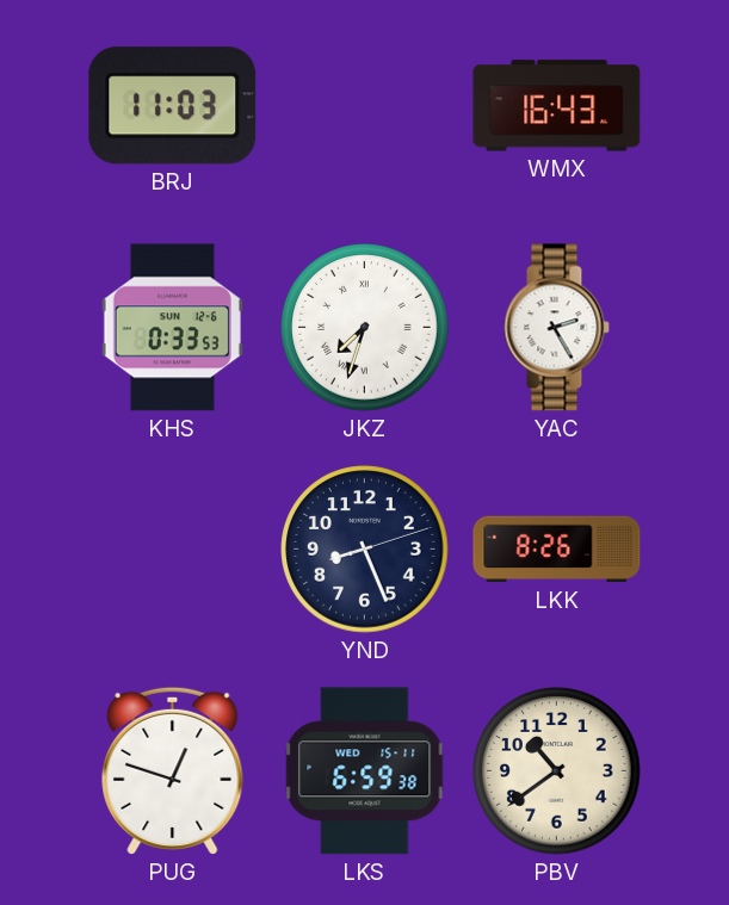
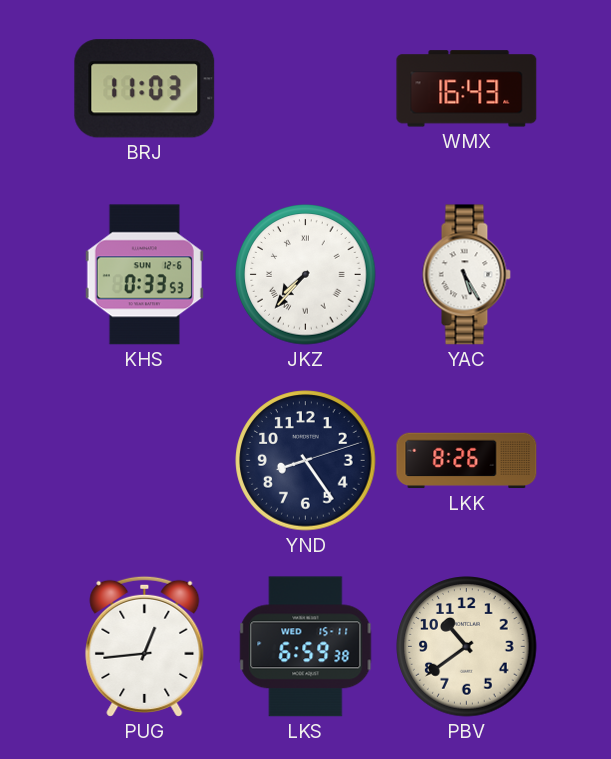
JKZ: 7:33 -> 7:37 (306, 275)
YAC: 2:25 -> 5:25 (466, 275)
YND: 8:26 -> 8:24 (306, 461)
PUG: 12:48 -> 12:44 (145, 646)
